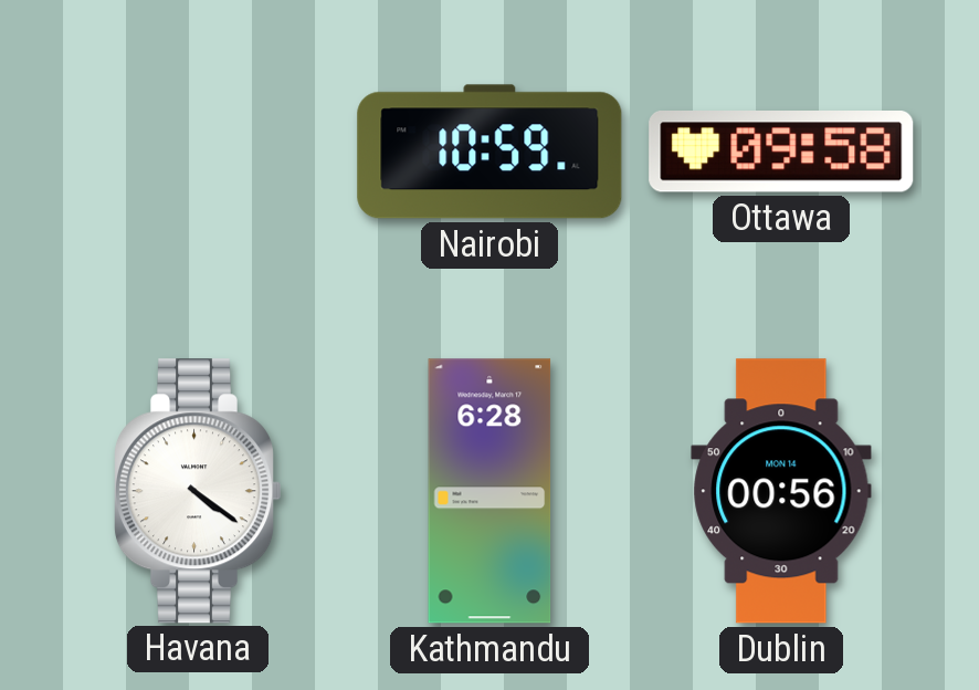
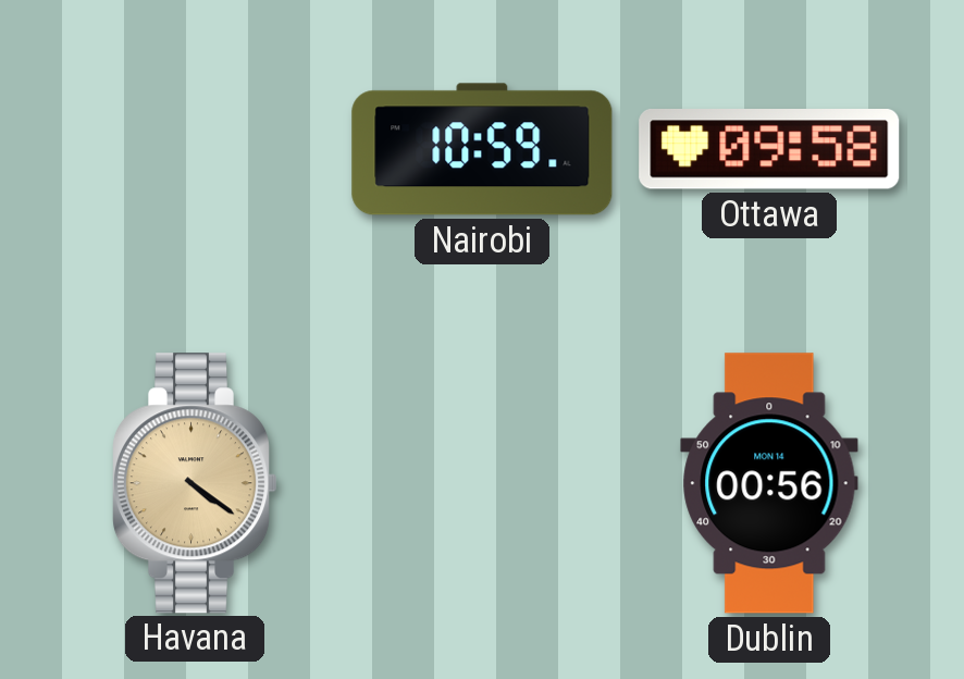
Havana dial: white -> champagne (195, 483)
Kathmandu: 6:28 -> none (490, 491)
